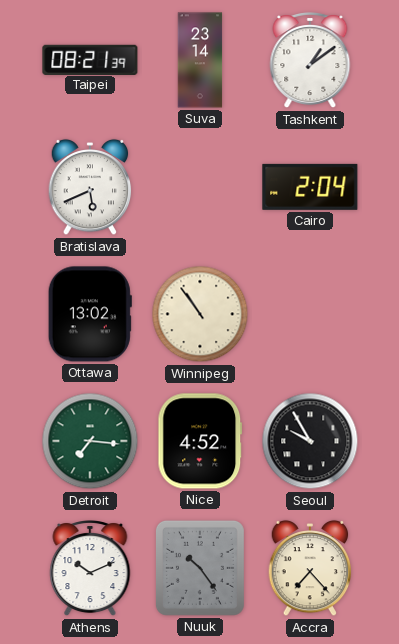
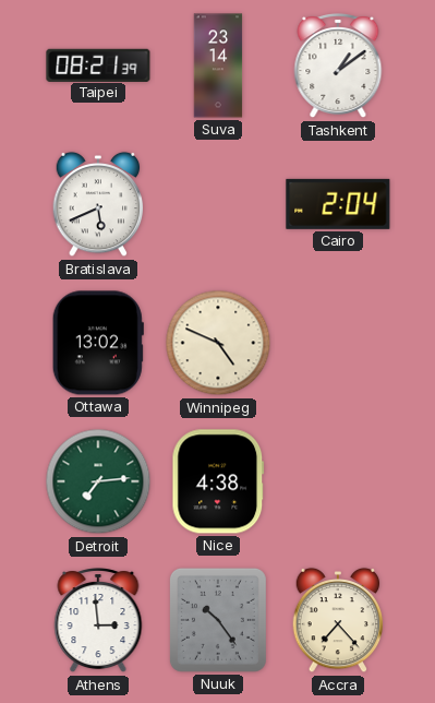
Winnipeg: 10:54 -> 4:49 (218, 343)
Detroit: 7:16 -> 7:14 (98, 481)
Nice: 4:52 -> 4:38 (218, 481)
Seoul: 9:55 -> none (310, 441)
Athens: 10:11 -> 2:59 (98, 621)
